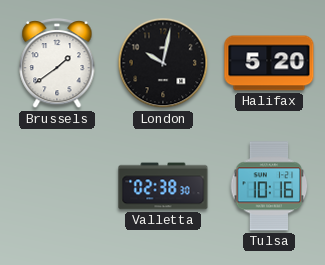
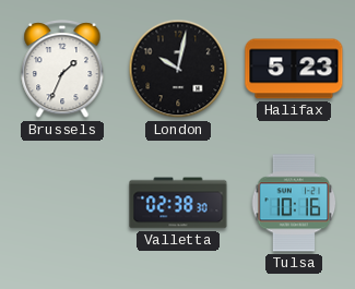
Brussels: 1:39 -> 1:34 (62, 70)
Halifax: 5:20 -> 5:23 (294, 69)
